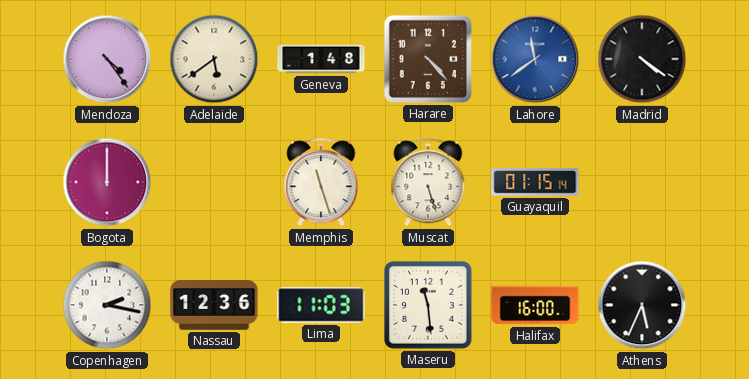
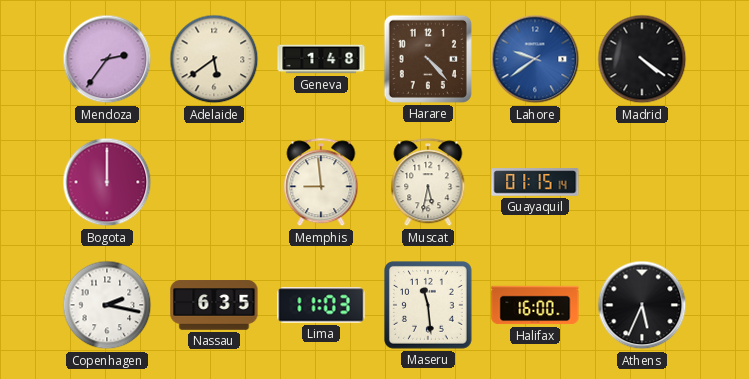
Mendoza: 4:24 -> 2:36 (107, 59)
Lahore: 11:39 -> 9:39 (535, 59)
Memphis: 11:27 -> 8:59 (321, 183)
Muscat: 5:27 -> 5:32 (428, 183)
Nassau: 12:36 -> 6:35 (214, 305)
